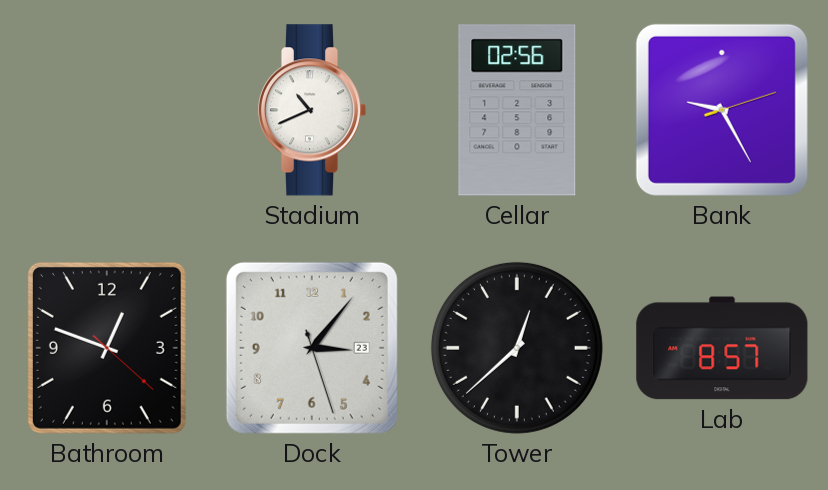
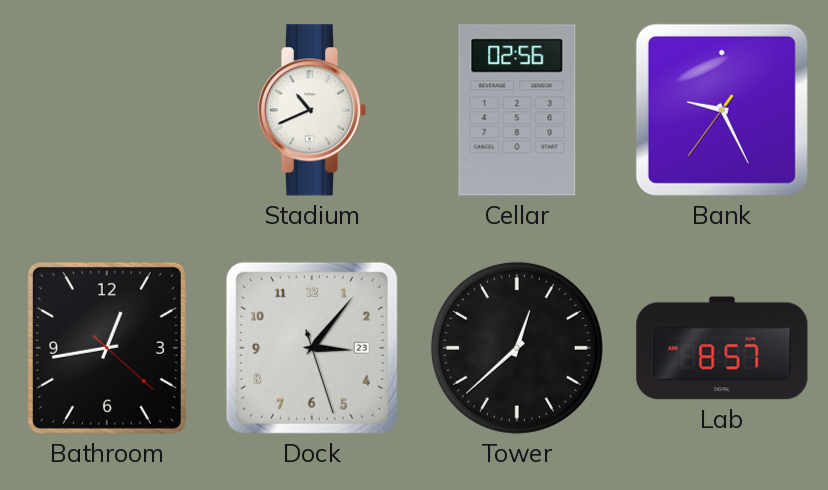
Bank: 9:25:12 -> 9:25:36 (722, 110)
Bathroom: 12:48 -> 12:43 (107, 348)
